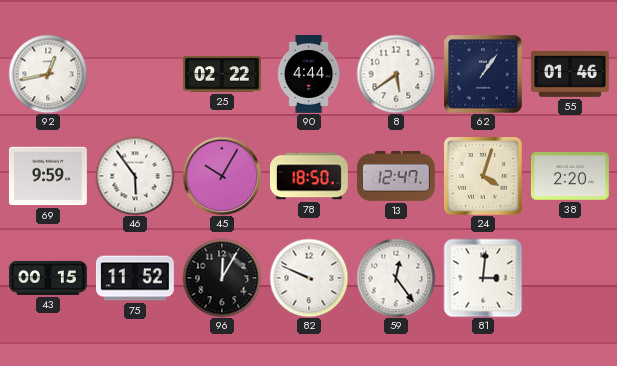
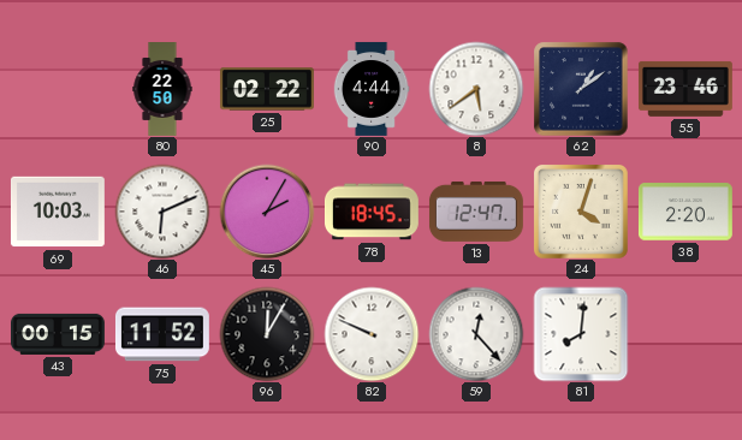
92: 12:43 -> none (48, 74)
80: none -> 22:50 (162, 90)
62: 1:06 -> 1:09 (581, 89)
55: 01:46 -> 23:46 (685, 89)
69: 9:59 -> 10:03 (58, 212)
46: 5:54 -> 6:11 (162, 212)
45: 10:05 -> 2:05 (267, 212)
78: 18:50 -> 18:45 (372, 212)
59: 12:24 -> 12:23 (476, 334)
81: 3:01 -> 8:01 (581, 334)
